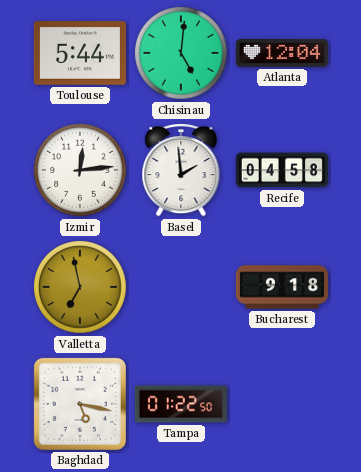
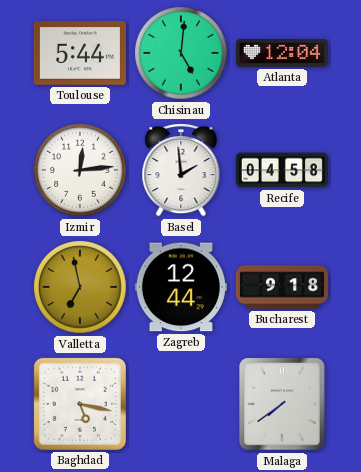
Zagreb: none -> 12:44 (181, 287)
Tampa: 01:22 -> none (181, 404)
Malaga: none -> 7:39 (282, 404)
